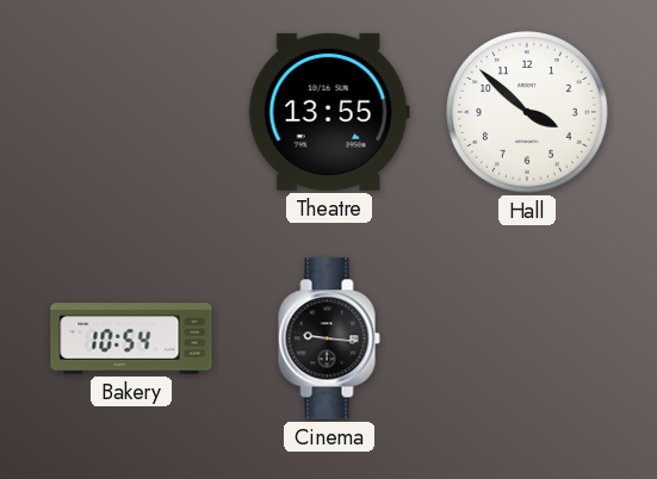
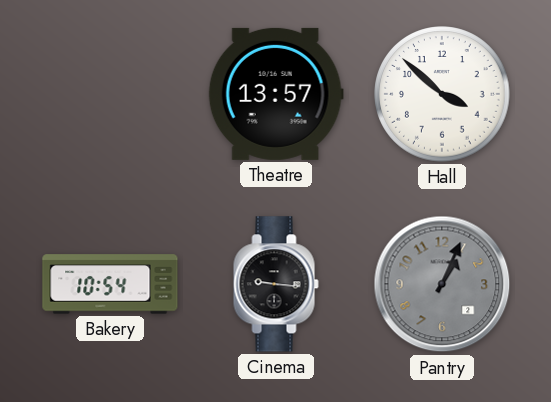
Theatre: 13:55 -> 13:57 (276, 94)
Pantry: none -> 1:04 (442, 284)
